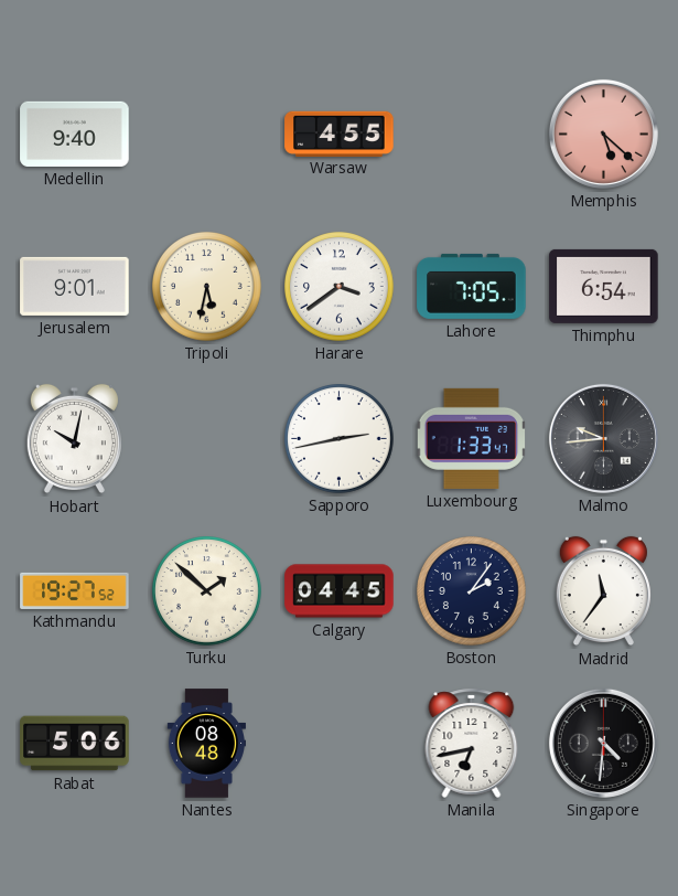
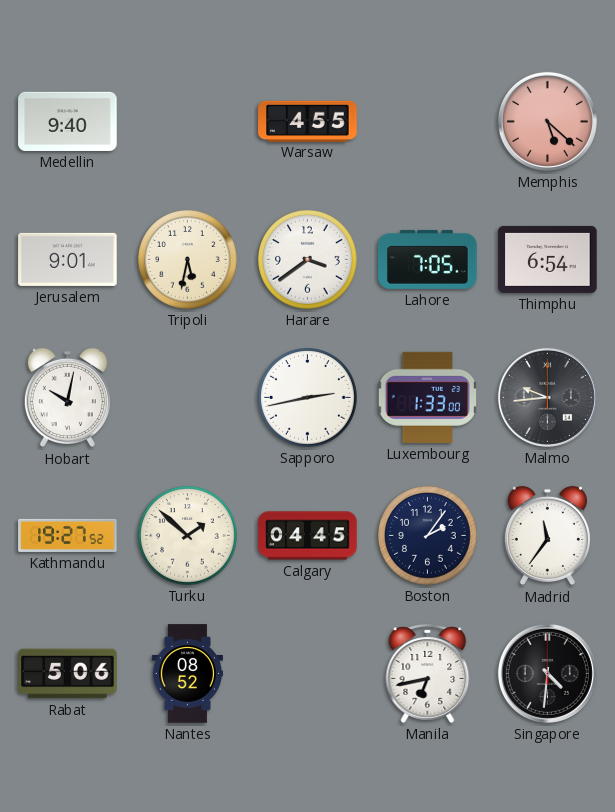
Luxembourg: 1:33:47 -> 1:33:00 (427, 397)
Nantes: 08:48 -> 08:52 (188, 674)
